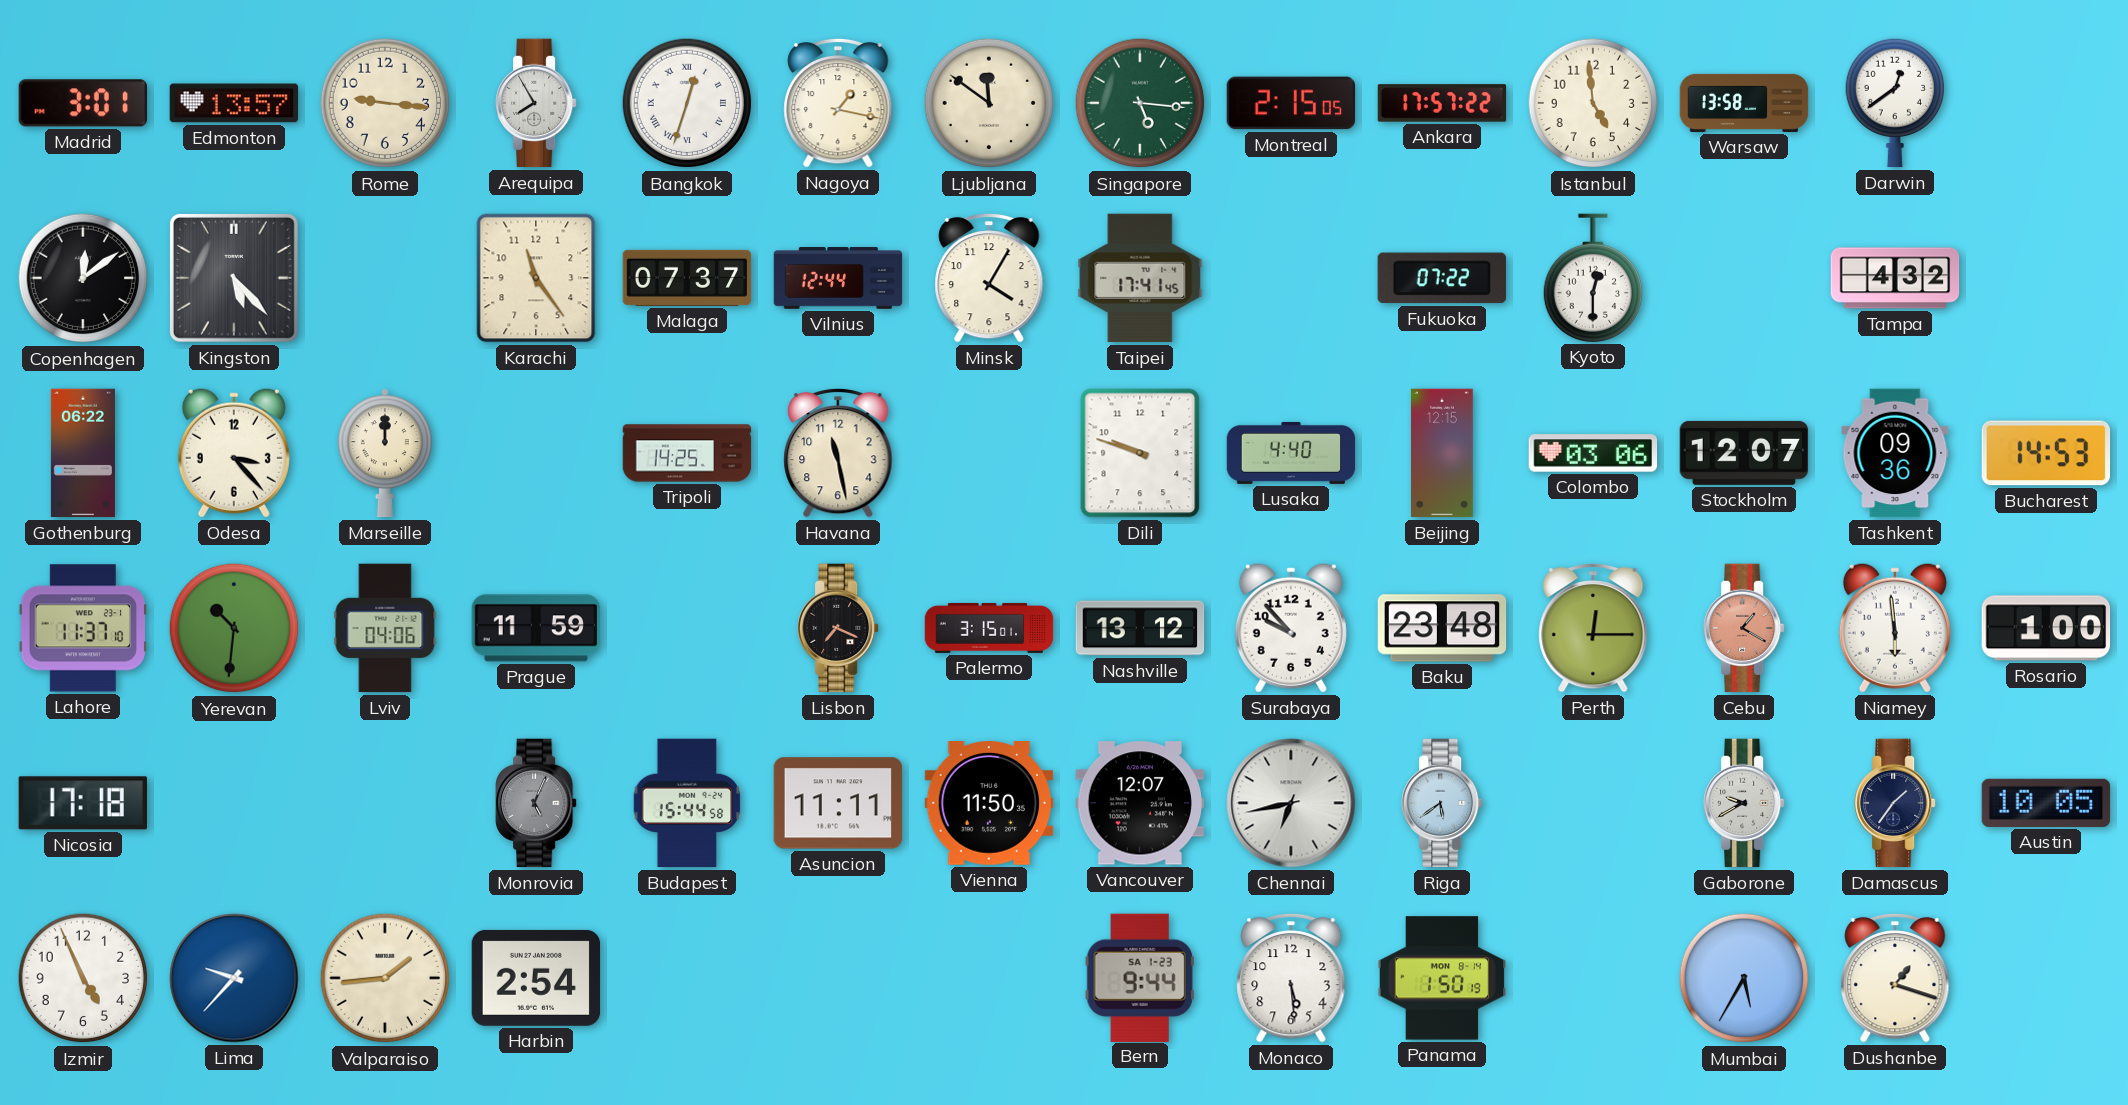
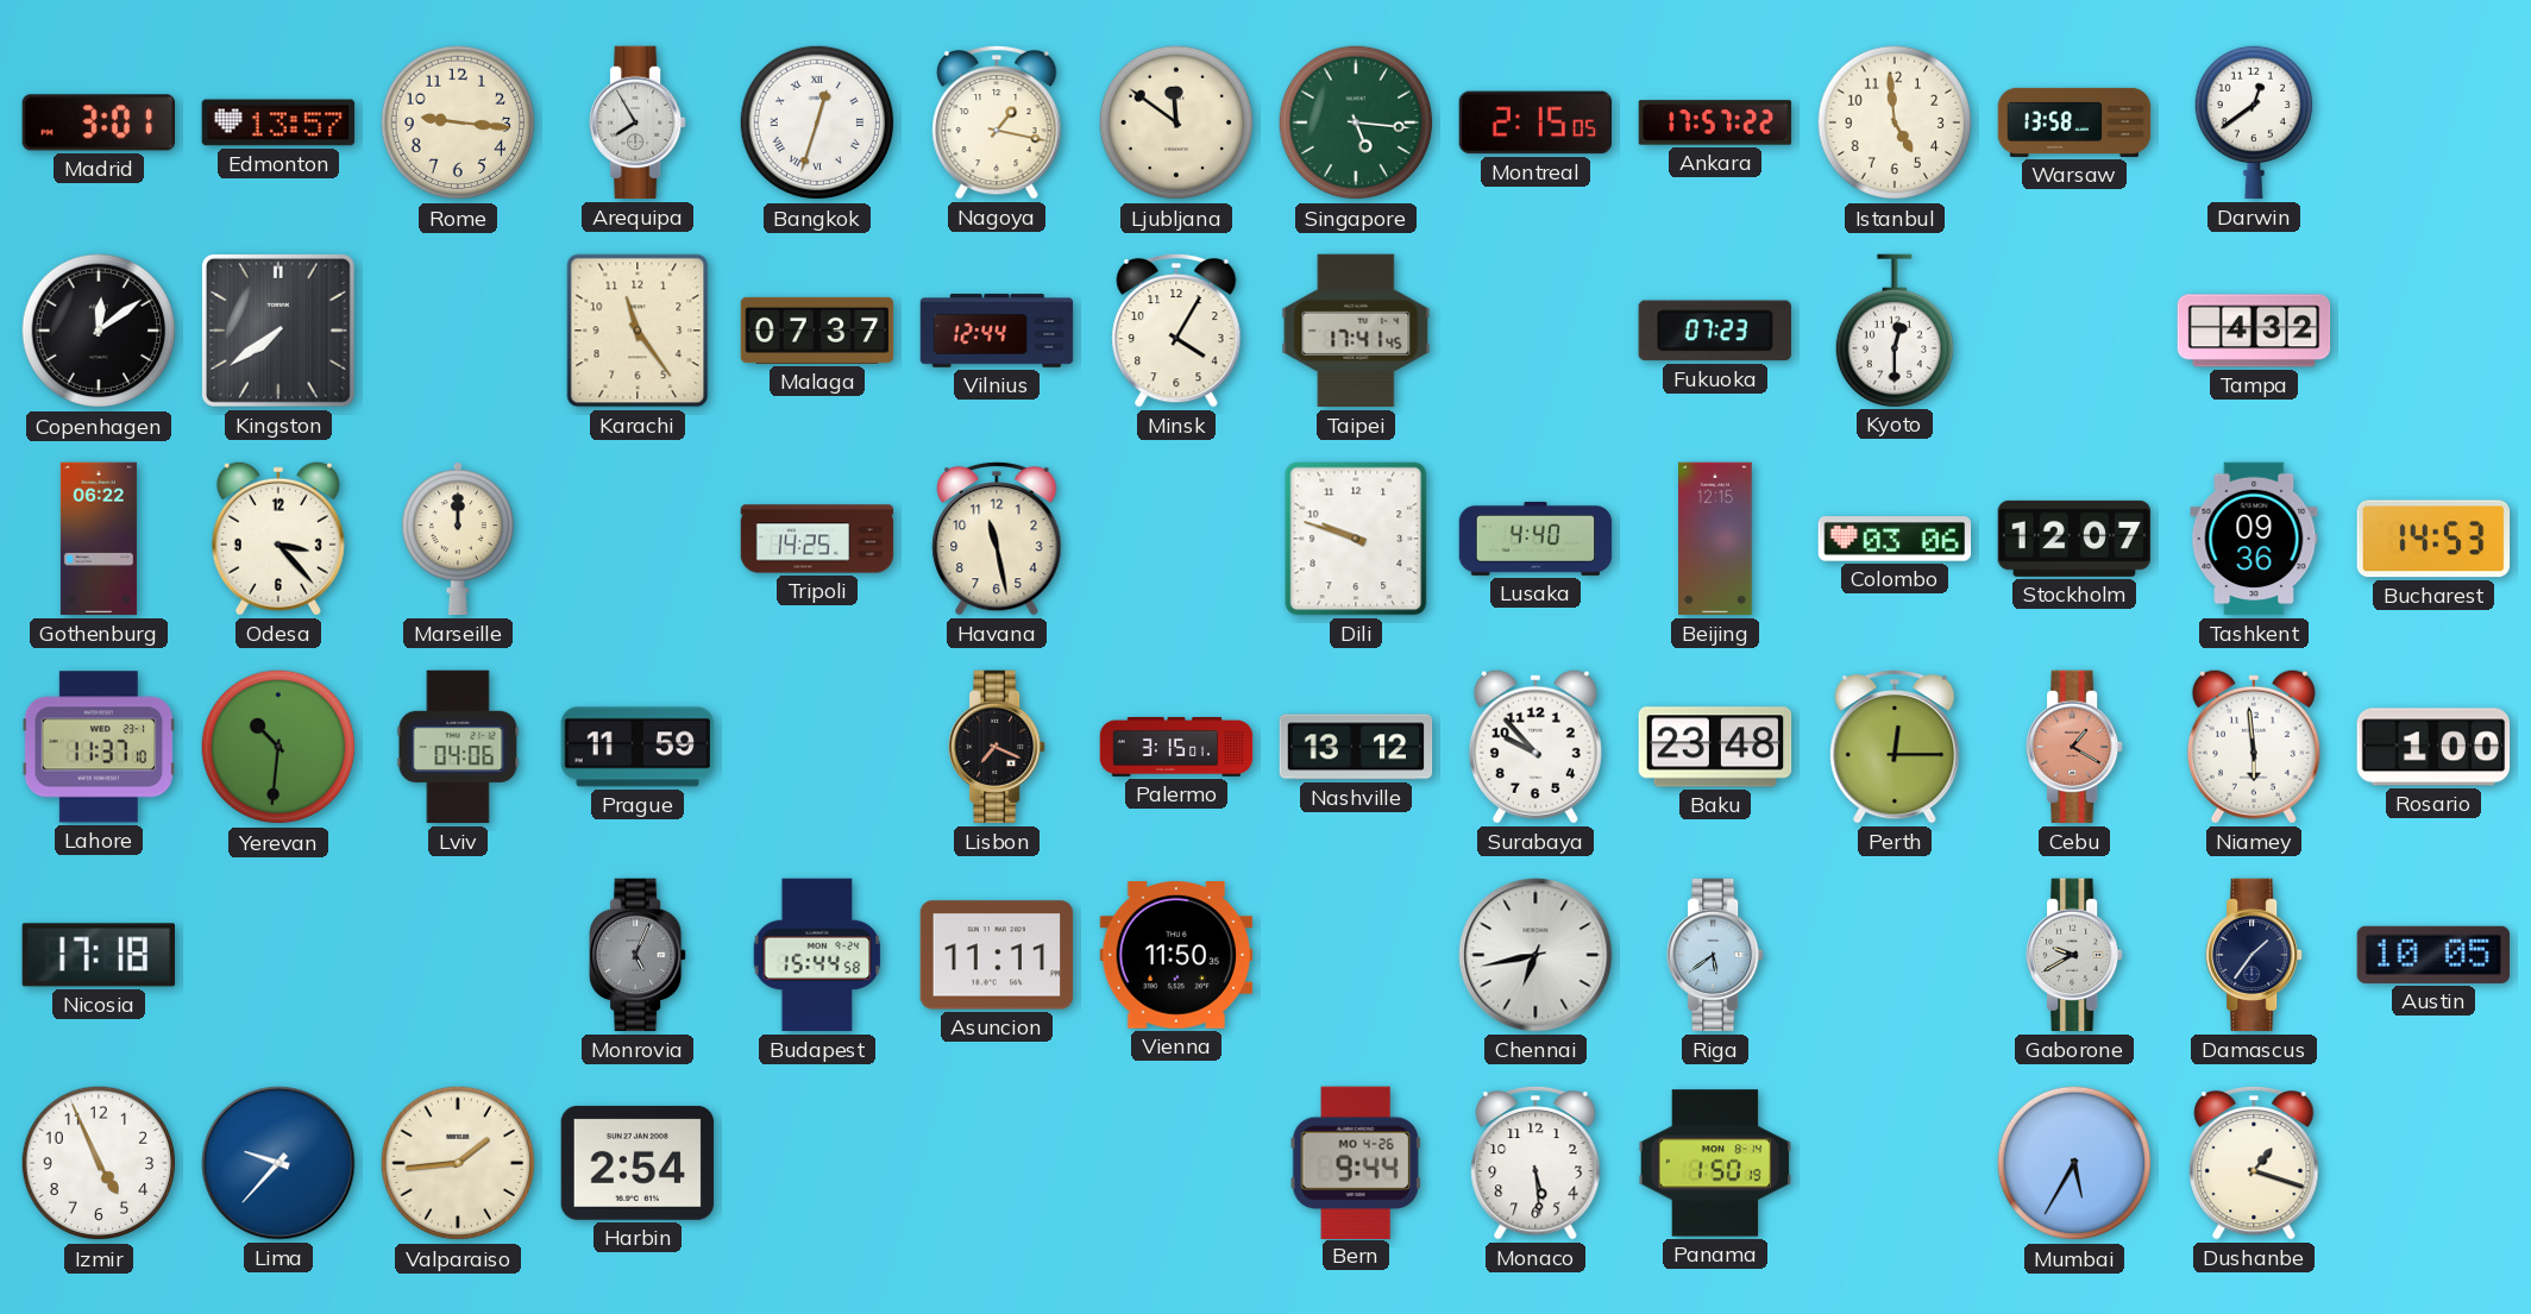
Kingston: 5:23 -> 7:39 (278, 331)
Fukuoka: 07:22 -> 07:23 (1715, 331)
Vancouver: 12:07 -> none (1140, 803)
Bern date: SA 1-23 -> MO 4-26 (1356, 1162)
